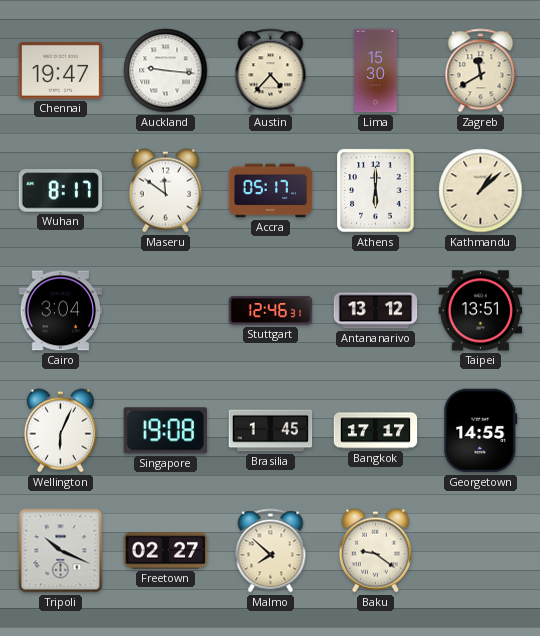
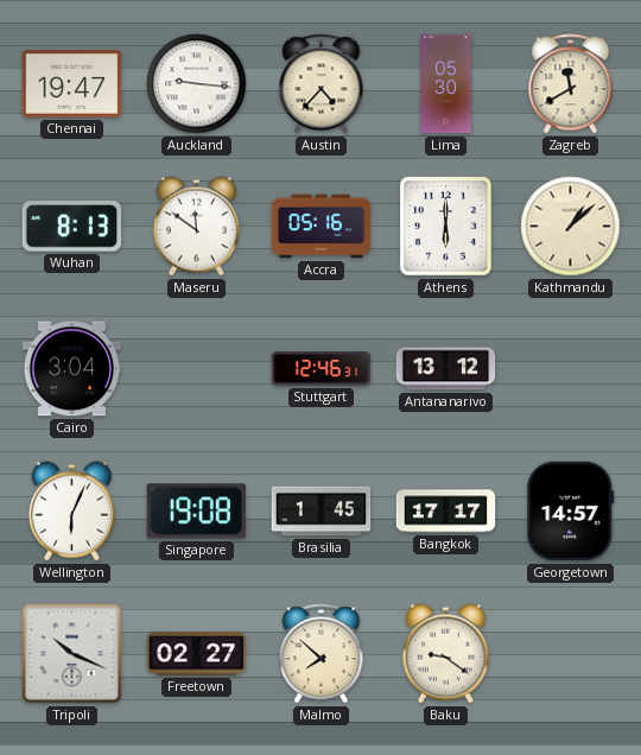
Lima: 15:30 -> 05:30 (446, 84)
Wuhan: 8:17 -> 8:13 (71, 227)
Accra: 05:17 -> 05:16 (322, 227)
Taipei: 13:51 -> none (481, 311)
Georgetown: 14:55 -> 14:57 (571, 512)
